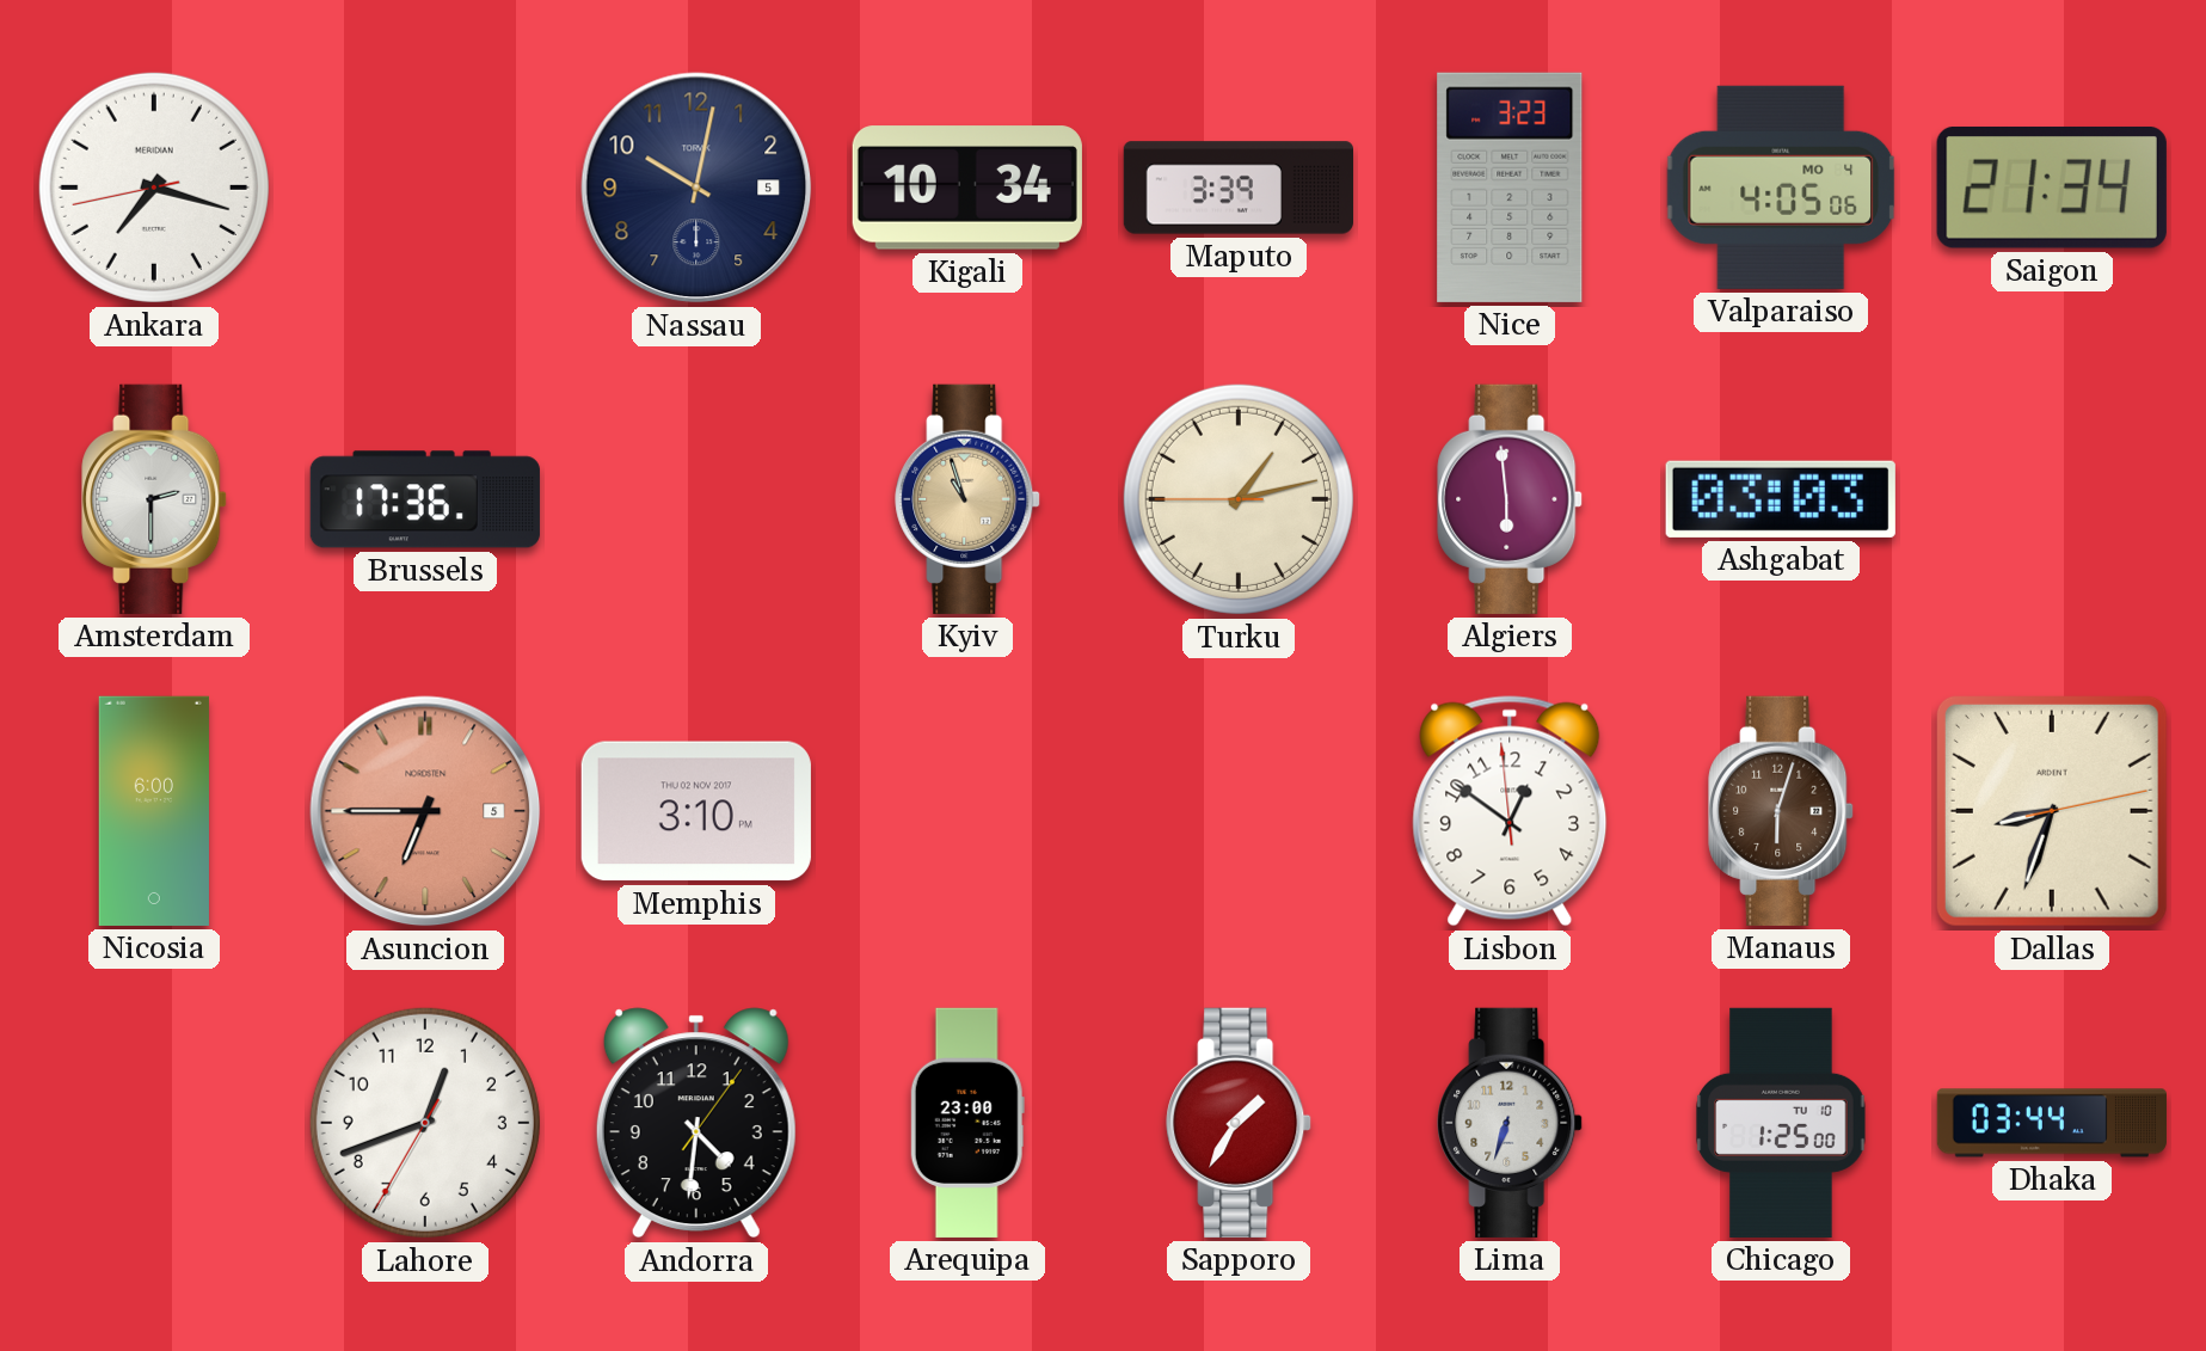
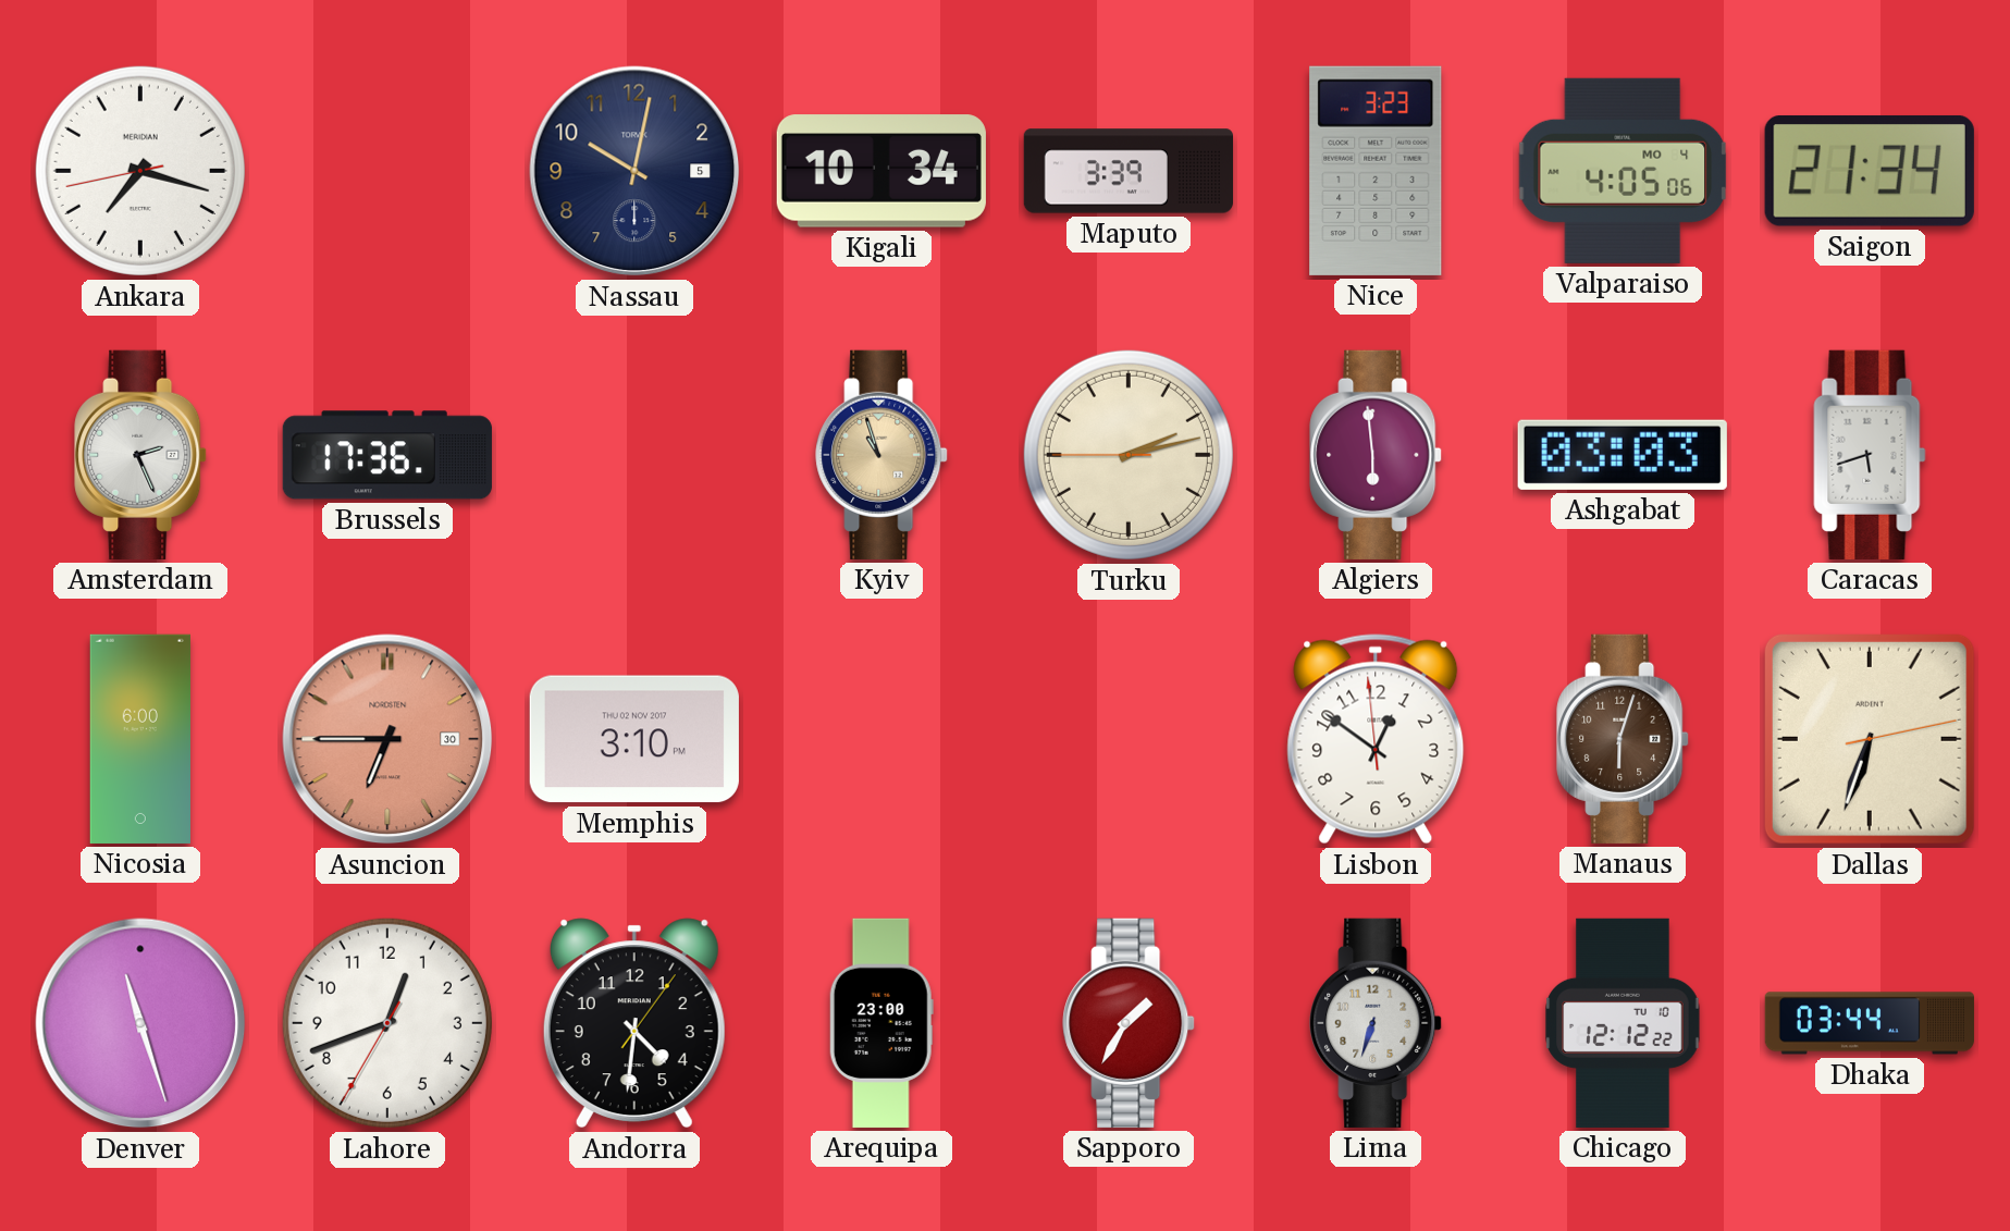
Amsterdam: 2:30 -> 2:26 (140, 455)
Turku: 1:12 -> 2:12 (1129, 455)
Caracas: none -> 5:42 (1870, 455)
Asuncion date: 5 -> 30 (387, 739)
Dallas: 8:33 -> 6:33 (1870, 739)
Denver: none -> 11:27 (140, 1023)
Chicago: 1:25 -> 12:12 (1623, 1023)
